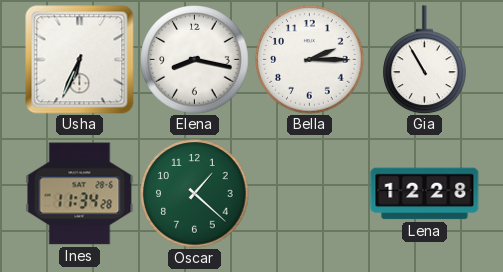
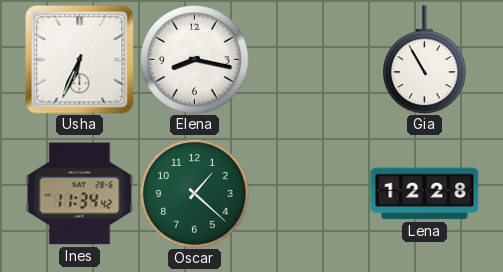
Bella: 2:15 -> none (310, 60)
Ines: 11:34:28 -> 11:34:42 (80, 194)
